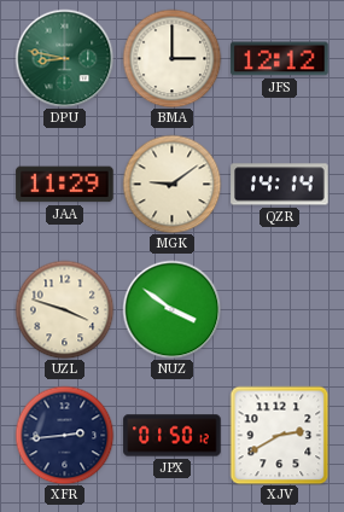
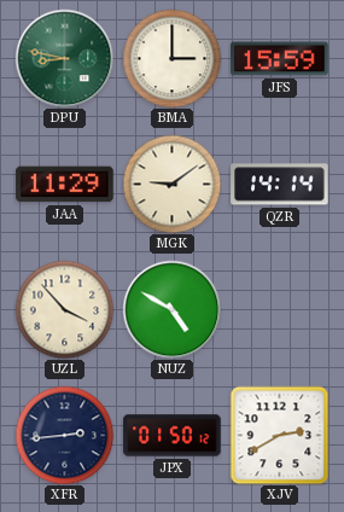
JFS: 12:12 -> 15:59 (280, 59)
UZL: 3:48 -> 3:53 (64, 309)
NUZ: 3:51 -> 4:50 (171, 309)
